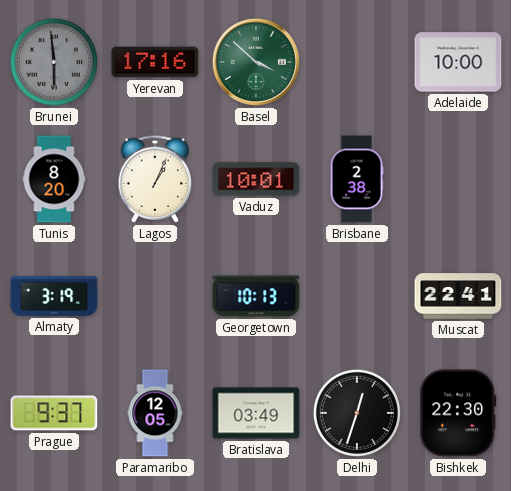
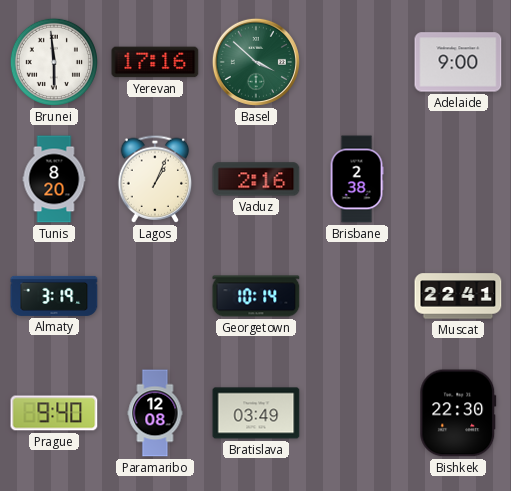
Brunei dial: grey -> white (54, 62)
Adelaide: 10:00 -> 9:00 (458, 62)
Vaduz: 10:01 -> 2:16 (256, 179)
Georgetown: 10:13 -> 10:14 (256, 296)
Prague: 9:37 -> 9:40 (54, 413)
Paramaribo: 12:05 -> 12:08 (155, 413)
Delhi: 12:33 -> none (357, 413)
